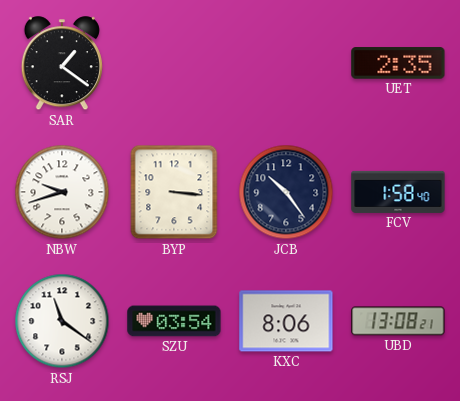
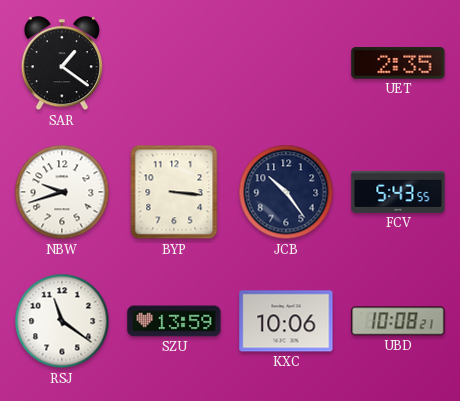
FCV: 1:58 -> 5:43 (398, 192)
SZU: 03:54 -> 13:59 (174, 321)
KXC: 8:06 -> 10:06 (286, 321)
UBD: 13:08 -> 10:08 (398, 321)
